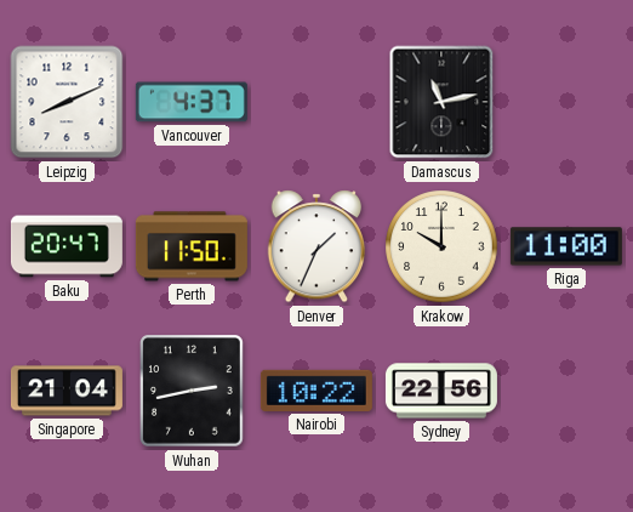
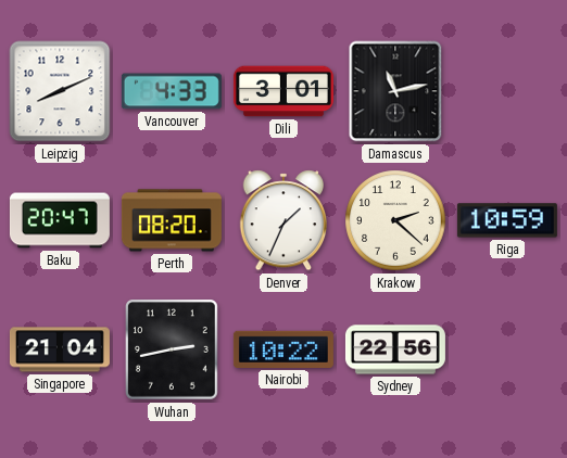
Vancouver: 4:37 -> 4:33 (172, 91)
Dili: none -> 3:01 (283, 91)
Perth: 11:50 -> 08:20 (172, 220)
Krakow: 10:00 -> 2:22 (395, 220)
Riga: 11:00 -> 10:59 (507, 220)
